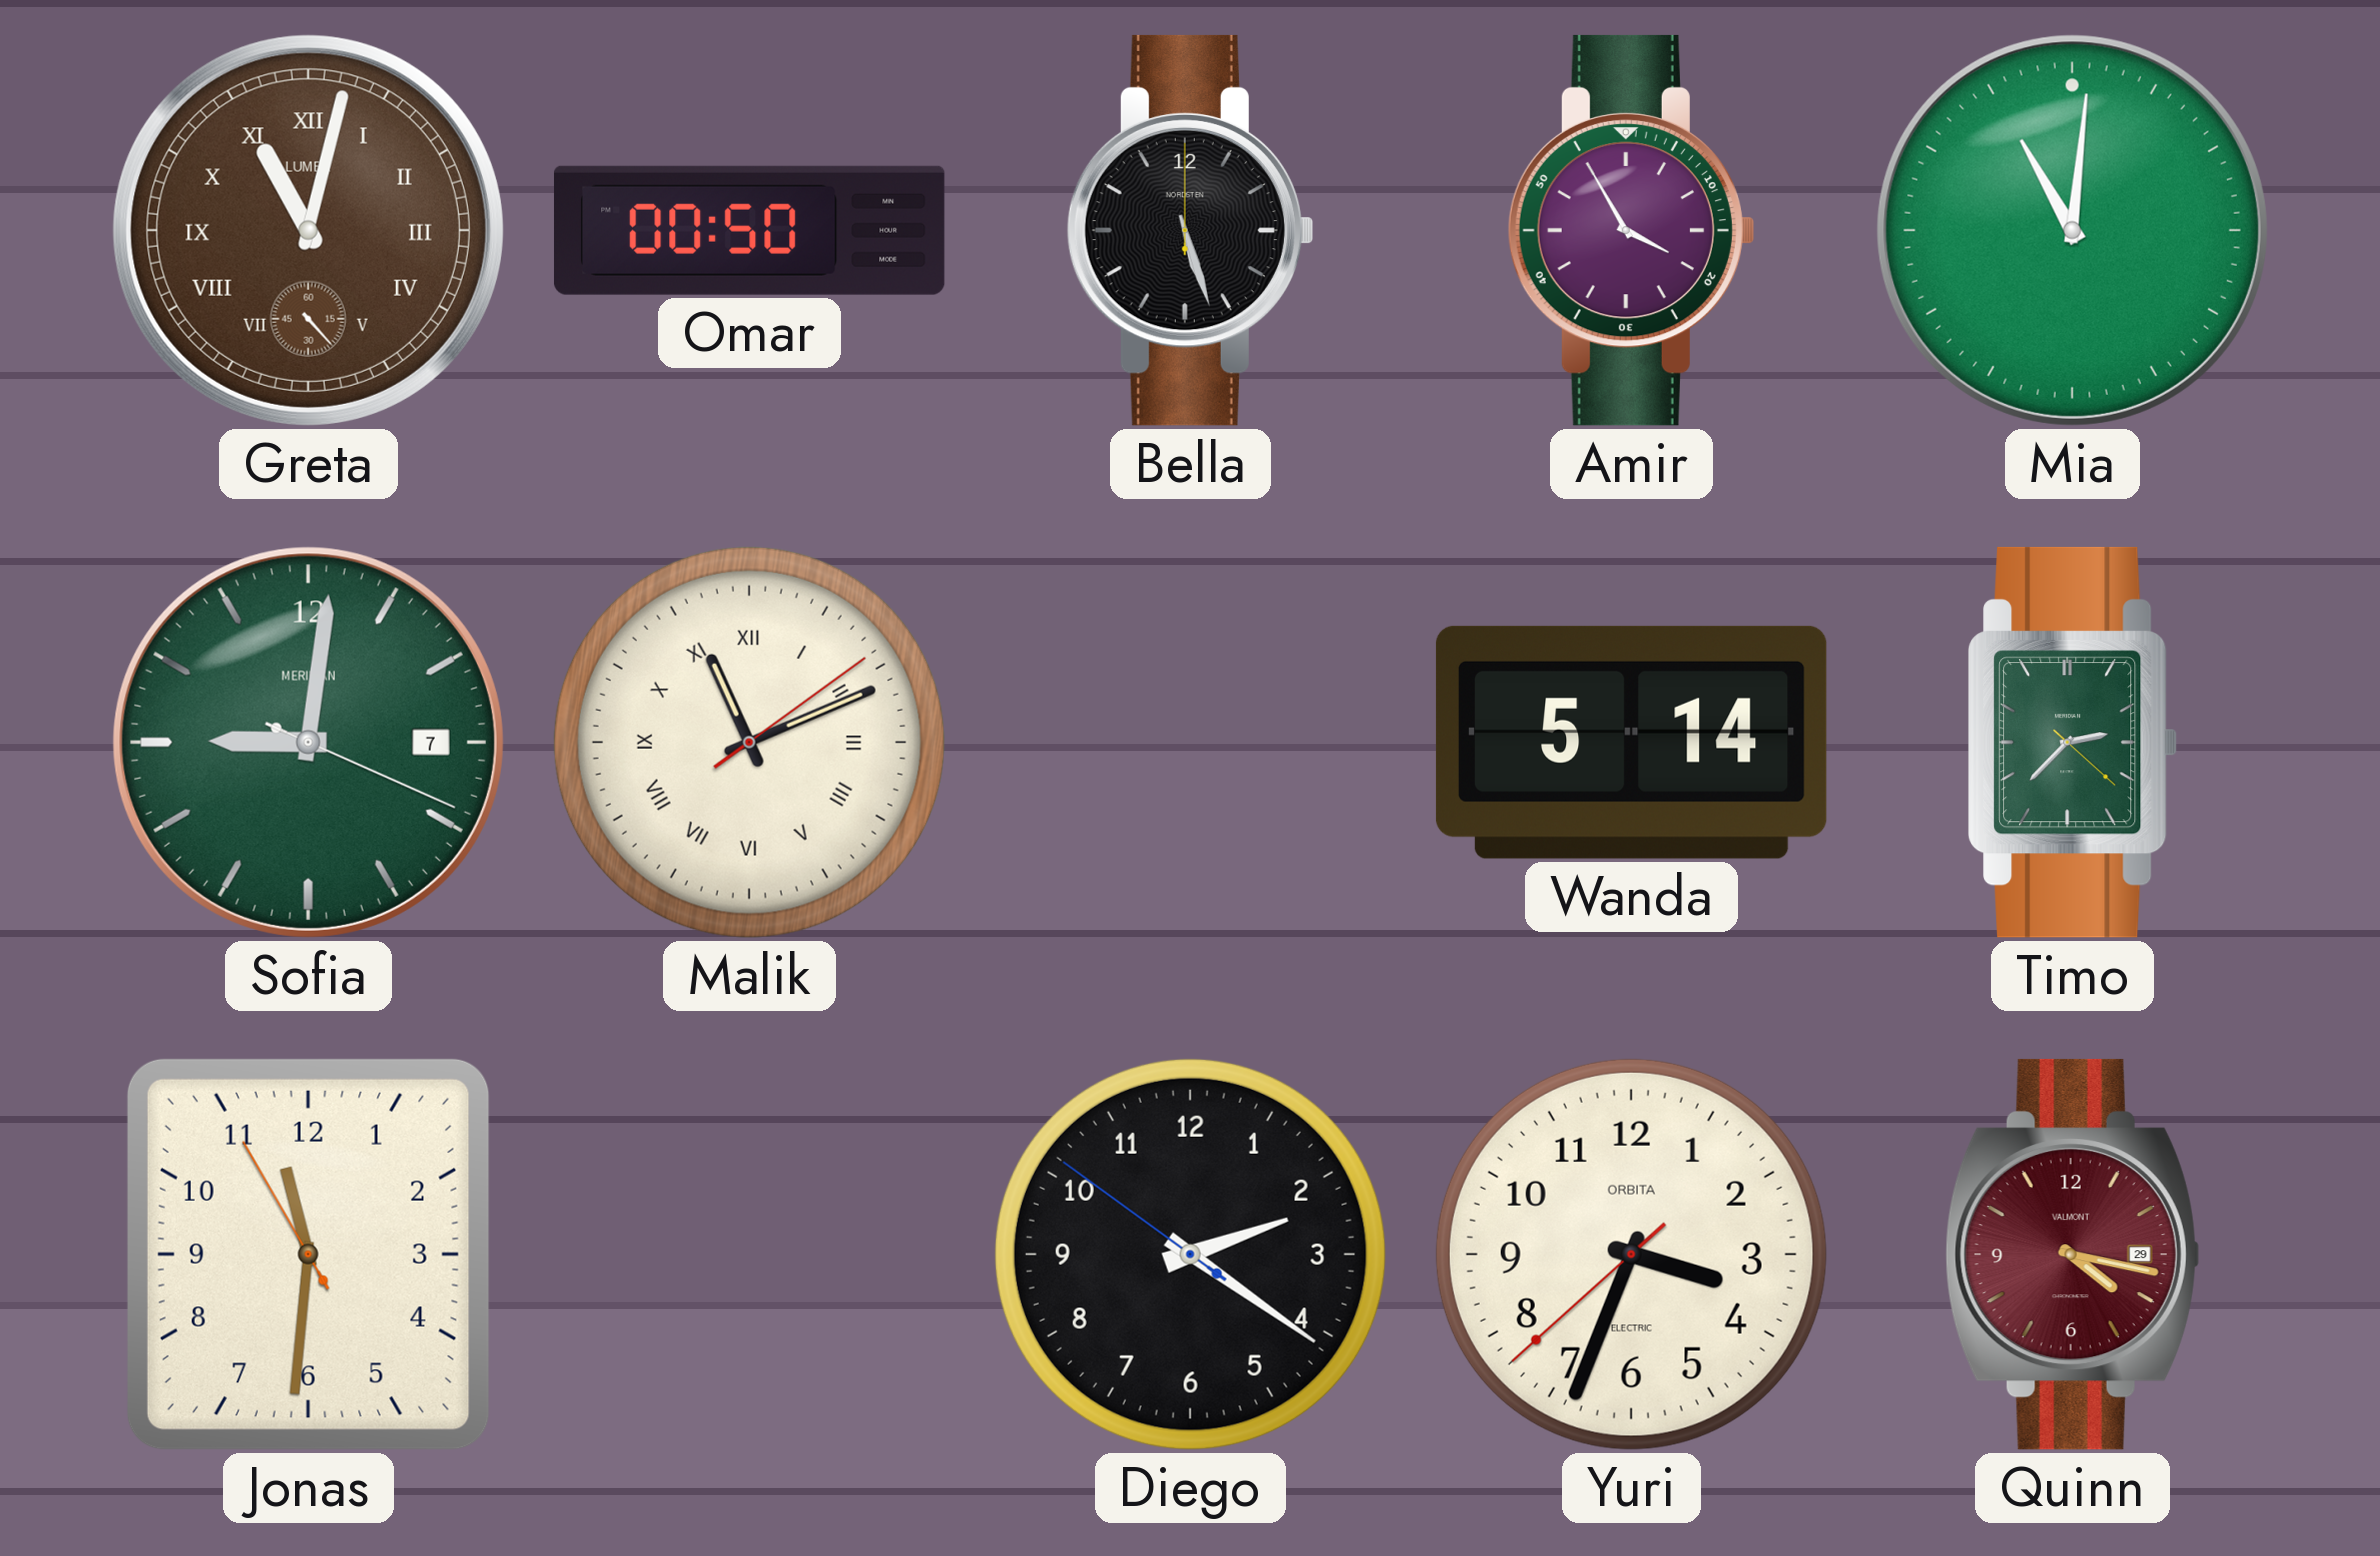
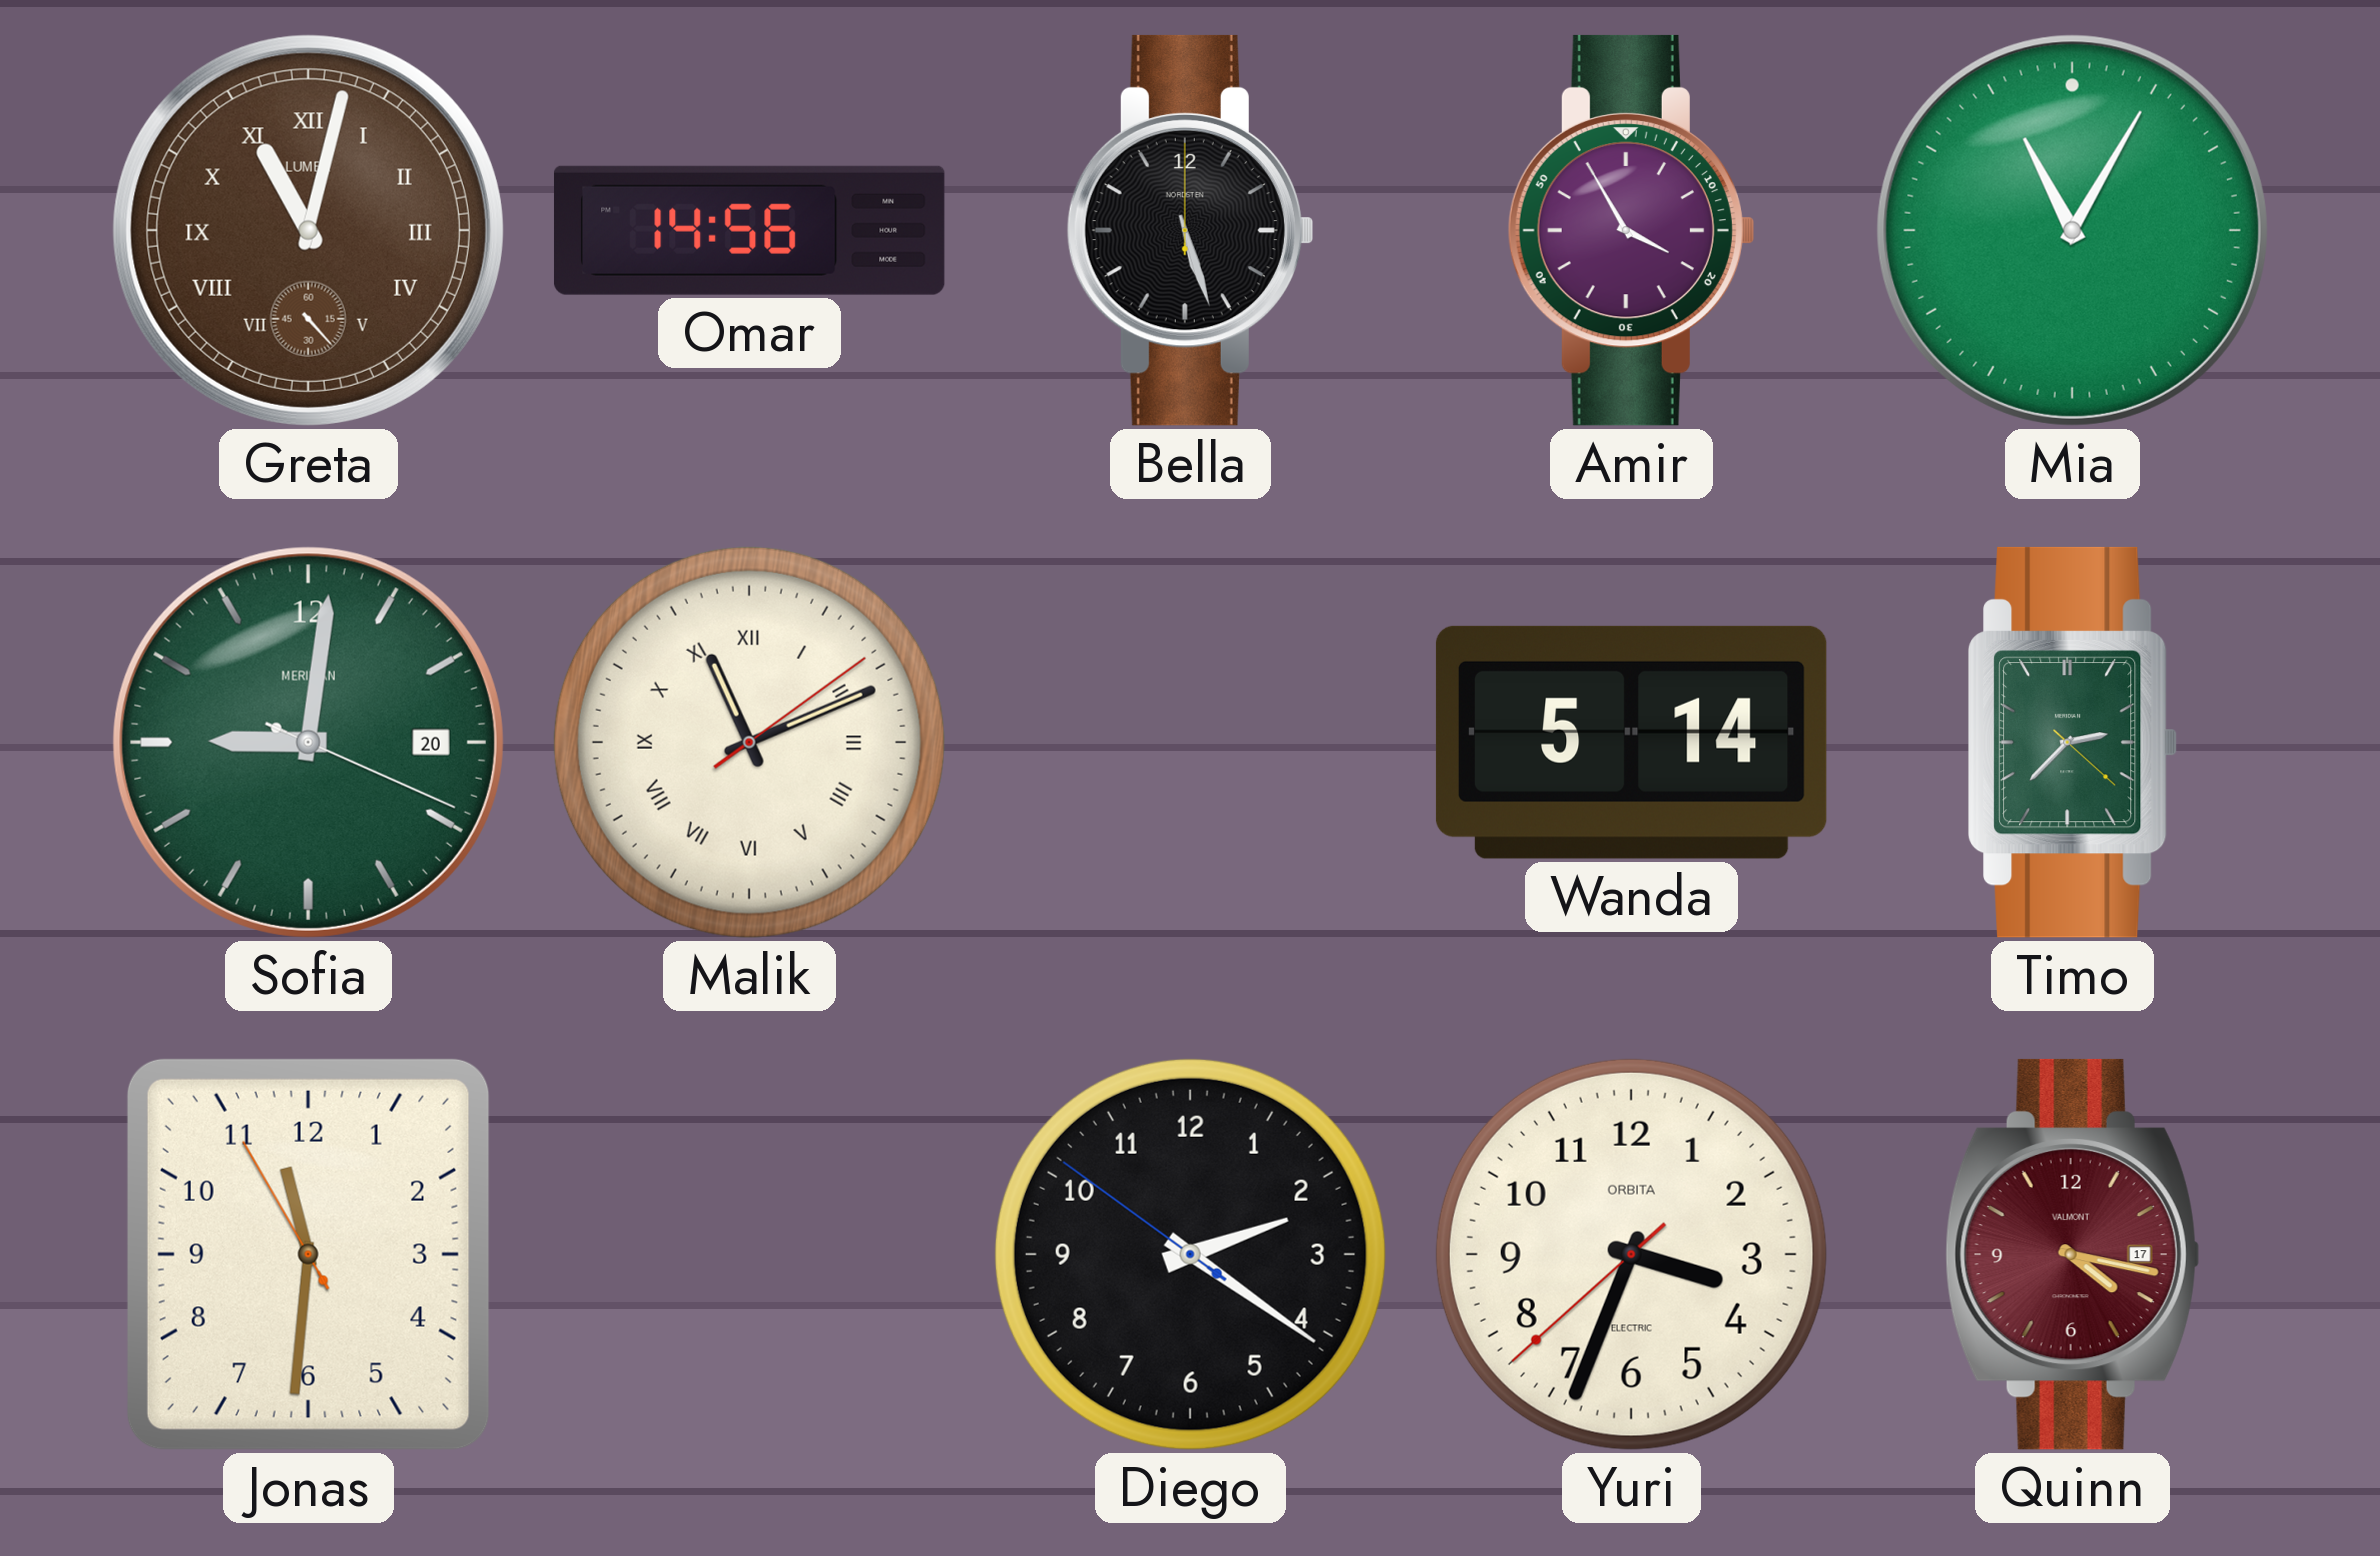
Omar: 00:50 -> 14:56 (749, 230)
Mia: 11:01 -> 11:05 (2072, 230)
Sofia date: 7 -> 20 (308, 742)
Quinn date: 29 -> 17 (2072, 1254)
